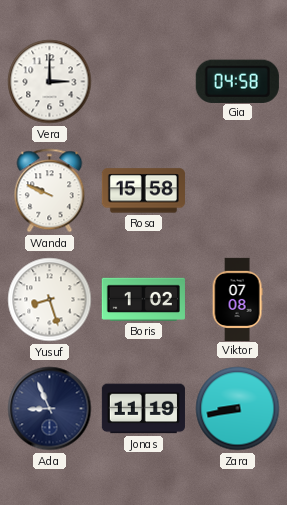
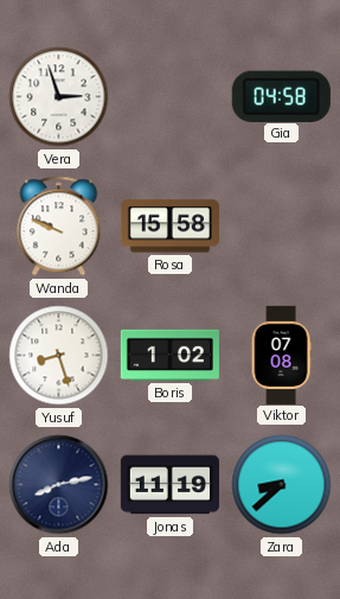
Vera: 3:00 -> 2:57 (59, 97)
Ada: 8:56 -> 8:13 (59, 485)
Zara: 8:43 -> 8:38 (282, 485)
